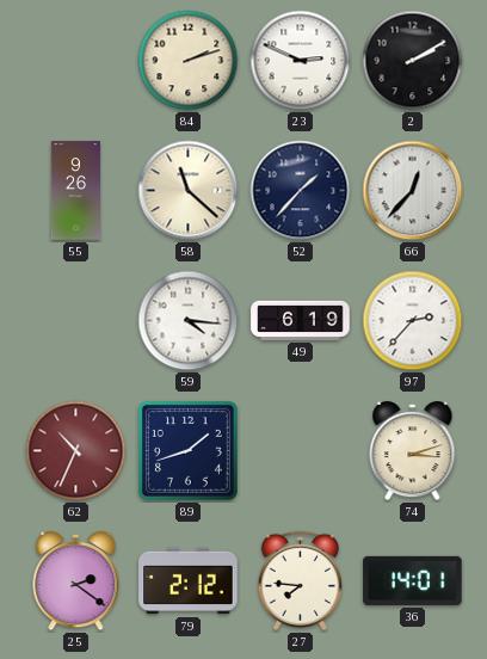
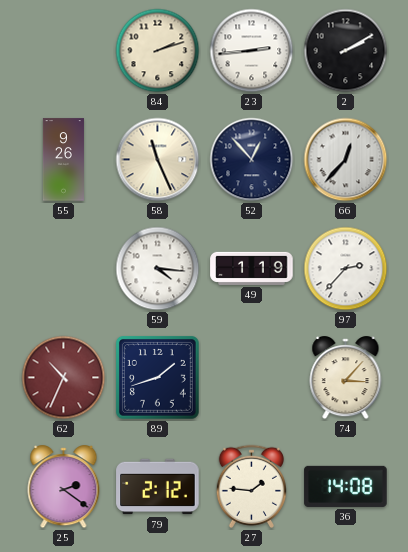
23: 2:49 -> 2:44 (252, 51)
58: 11:22 -> 11:26 (158, 160)
52: 1:37 -> 12:53 (252, 160)
49: 6:19 -> 1:19 (252, 268)
74: 3:12 -> 3:07 (346, 378)
27: 7:46 -> 1:46 (251, 486)
36: 14:01 -> 14:08 (346, 486)
